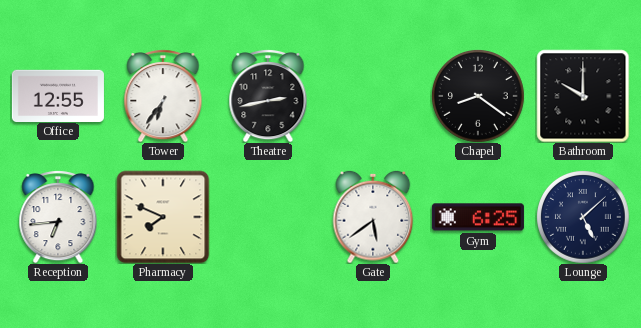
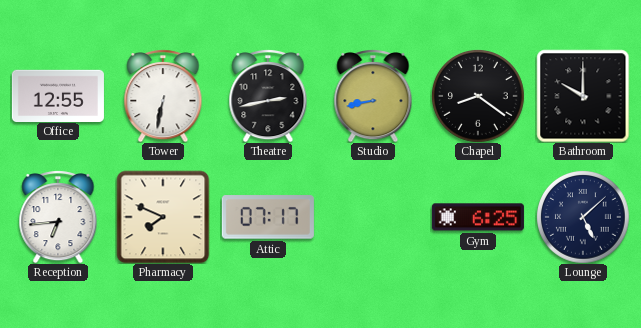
Tower: 6:36 -> 6:32 (163, 96)
Studio: none -> 8:43 (373, 96)
Attic: none -> 07:17 (268, 217)
Gate: 5:39 -> none (373, 217)
